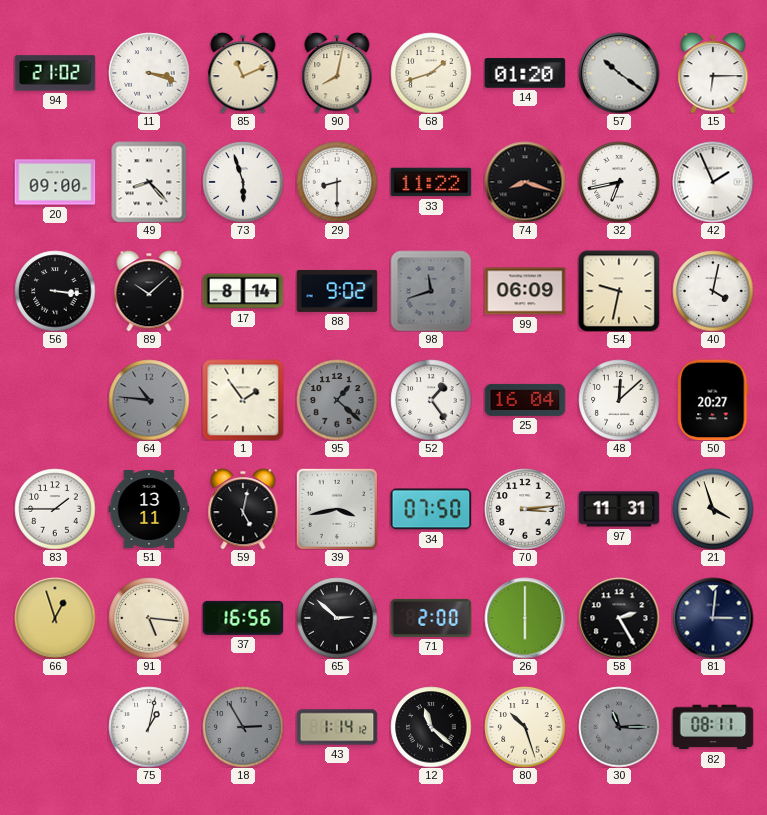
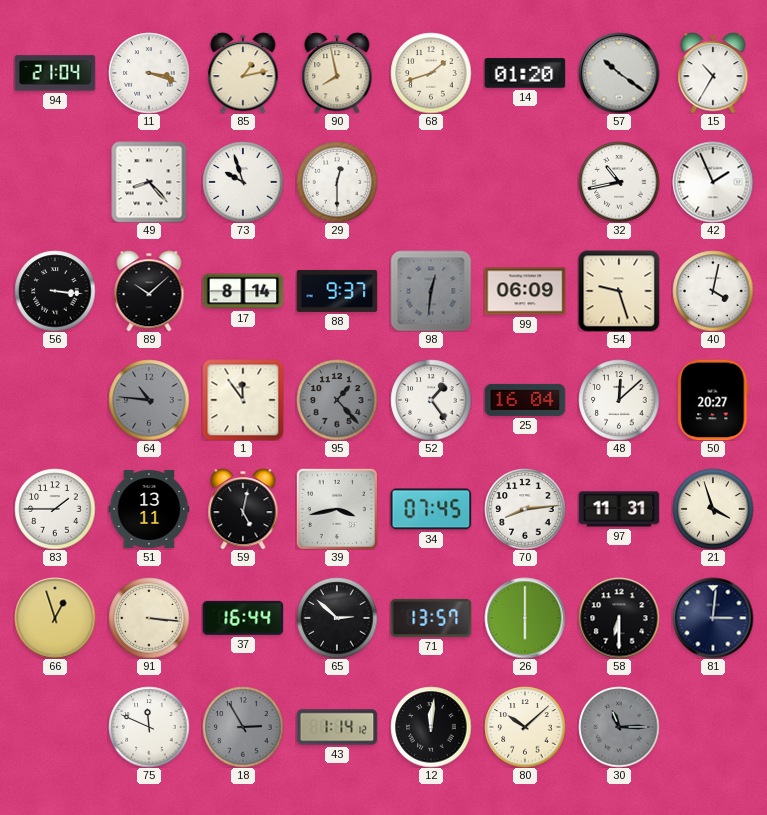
94: 21:02 -> 21:04 (55, 73)
85: 11:11 -> 1:13 (243, 73)
90: 8:02 -> 7:58 (337, 73)
15: 6:15 -> 10:35 (713, 73)
20: 09:00 -> none (55, 182)
73: 5:57 -> 9:57 (243, 182)
29: 8:30 -> 12:30 (337, 182)
33: 11:22 -> none (431, 182)
74: 8:18 -> none (525, 182)
32: 6:43 -> 10:43 (619, 182)
88: 9:02 -> 9:37 (337, 291)
98: 11:42 -> 12:31 (431, 291)
54: 9:32 -> 9:27 (619, 291)
1: 1:54 -> 11:54 (243, 400)
95: 1:22 -> 1:23 (337, 400)
34: 07:50 -> 07:45 (431, 509)
70: 3:14 -> 8:14 (525, 509)
91: 5:16 -> 3:16 (149, 618)
37: 16:56 -> 16:44 (243, 618)
71: 2:00 -> 13:57 (431, 618)
58: 2:25 -> 6:30 (619, 618)
75: 1:02 -> 11:49 (149, 727)
12: 11:22 -> 12:01 (431, 727)
80: 10:27 -> 10:08 (525, 727)
82: 08:11 -> none (713, 727)
